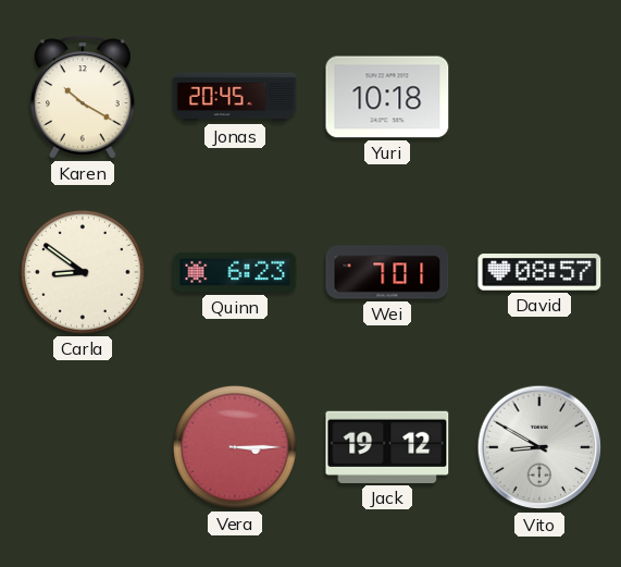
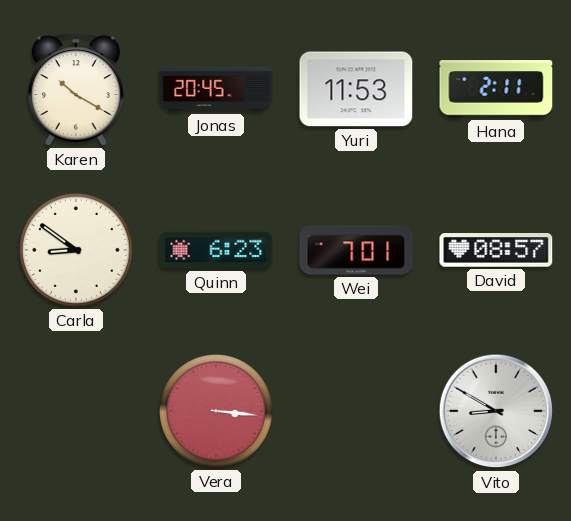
Yuri: 10:18 -> 11:53 (356, 89)
Hana: none -> 2:11 (496, 89)
Vera: 3:15 -> 3:16 (216, 411)
Jack: 19:12 -> none (387, 447)
